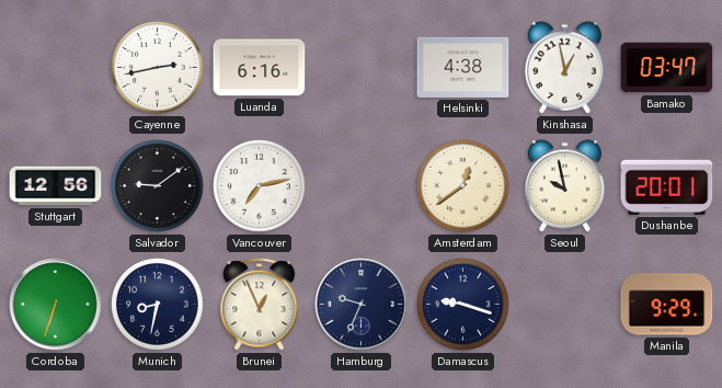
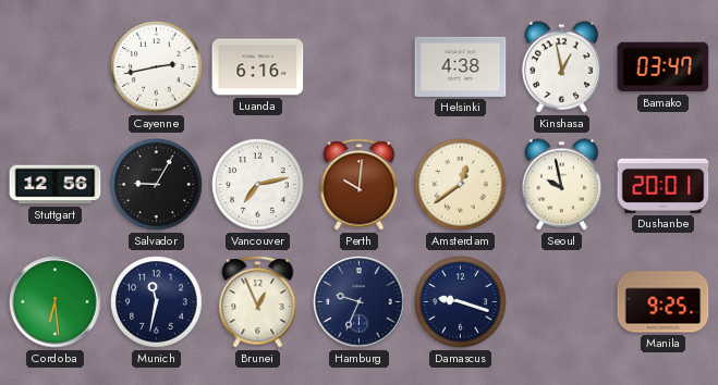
Salvador: 9:09 -> 9:05 (157, 185)
Perth: none -> 10:01 (360, 185)
Cordoba: 6:33 -> 6:29 (56, 302)
Munich: 8:32 -> 11:32 (157, 302)
Manila: 9:29 -> 9:25 (664, 302)
